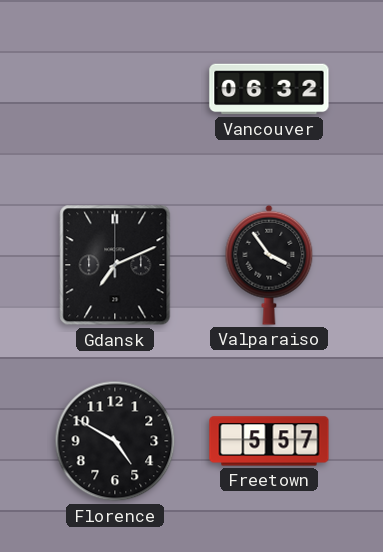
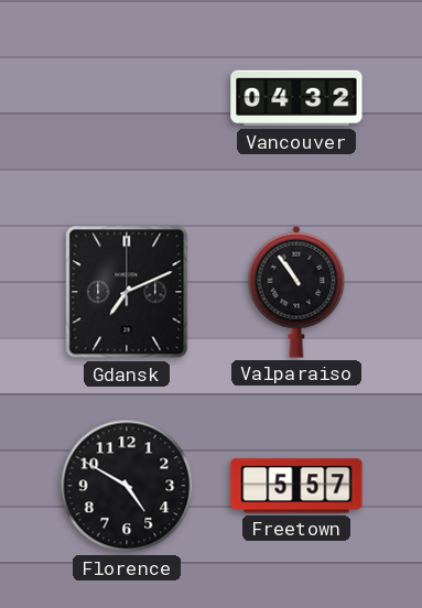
Vancouver: 06:32 -> 04:32 (296, 98)
Valparaiso: 3:54 -> 10:54 (296, 292)
